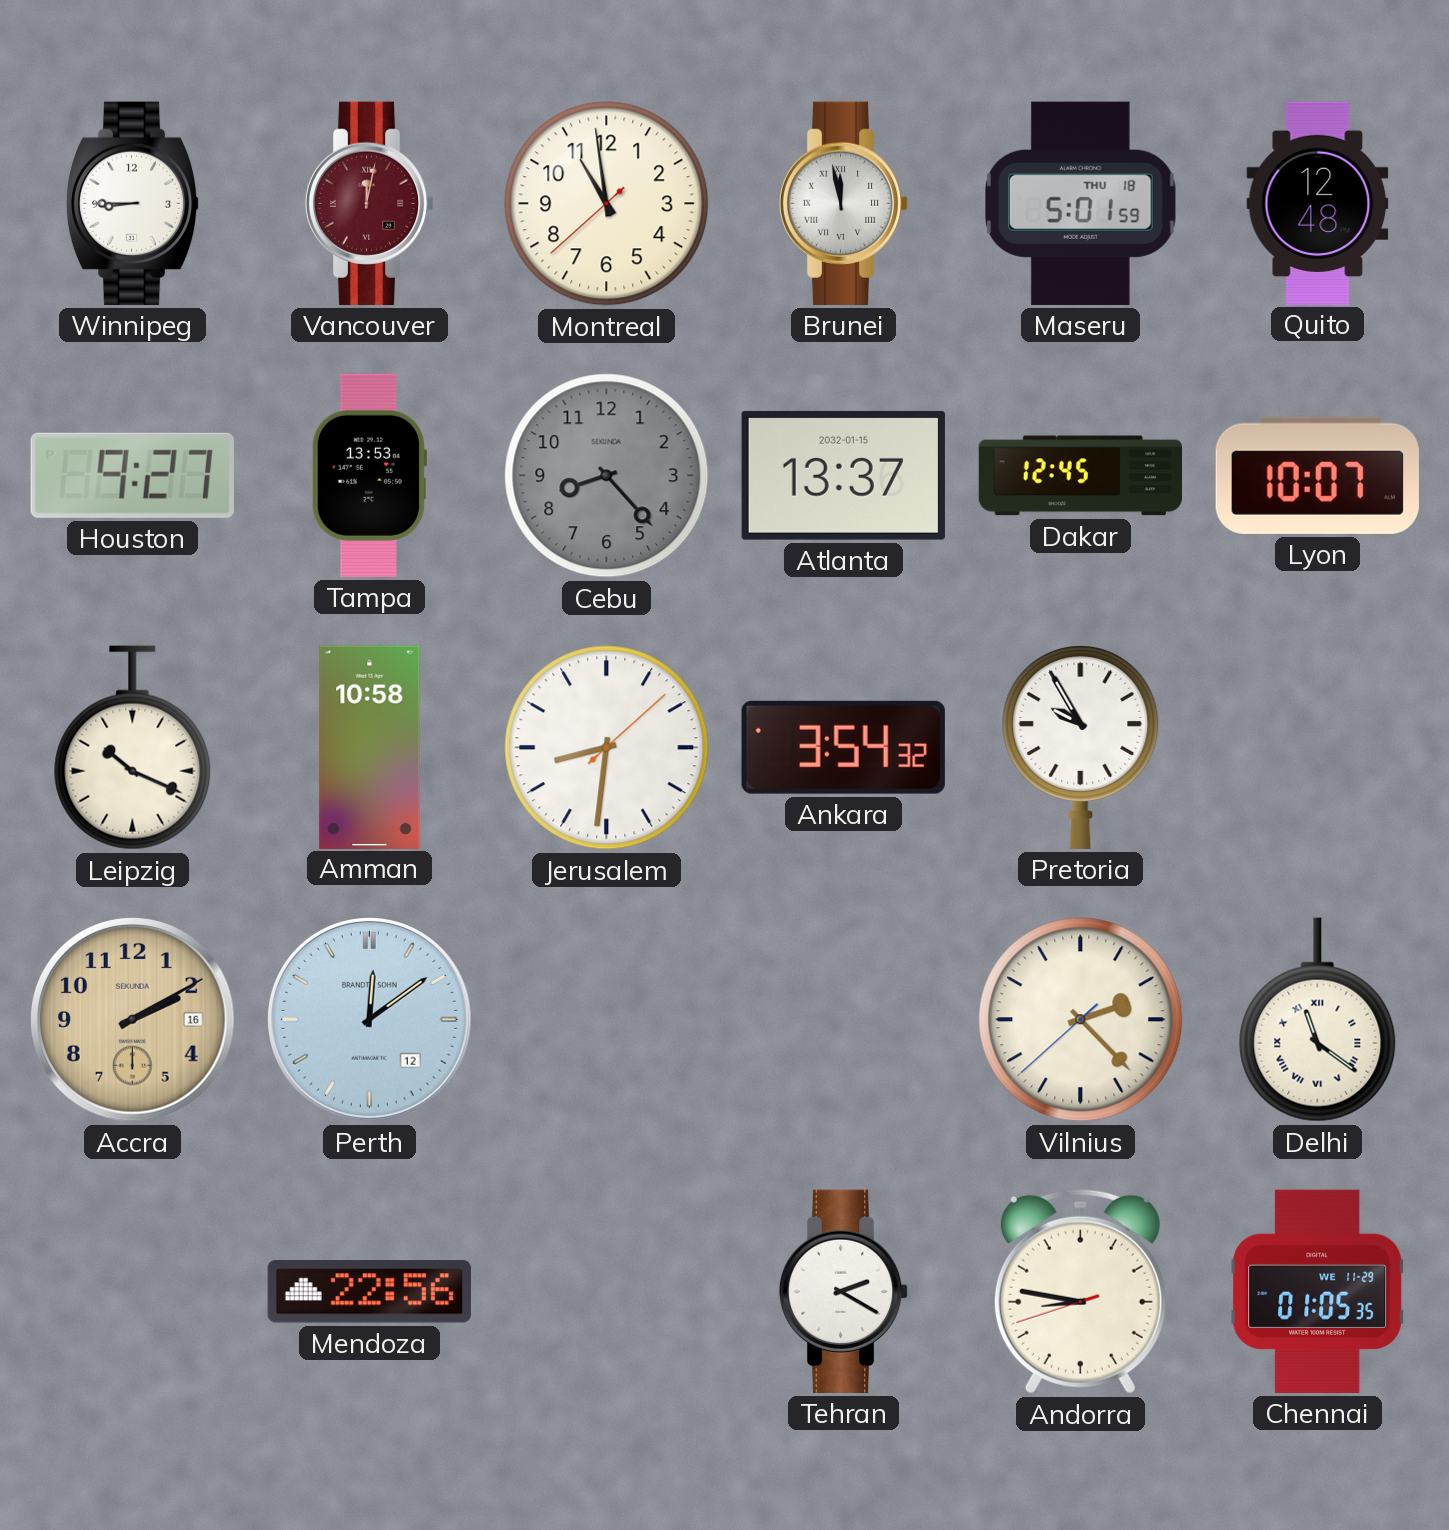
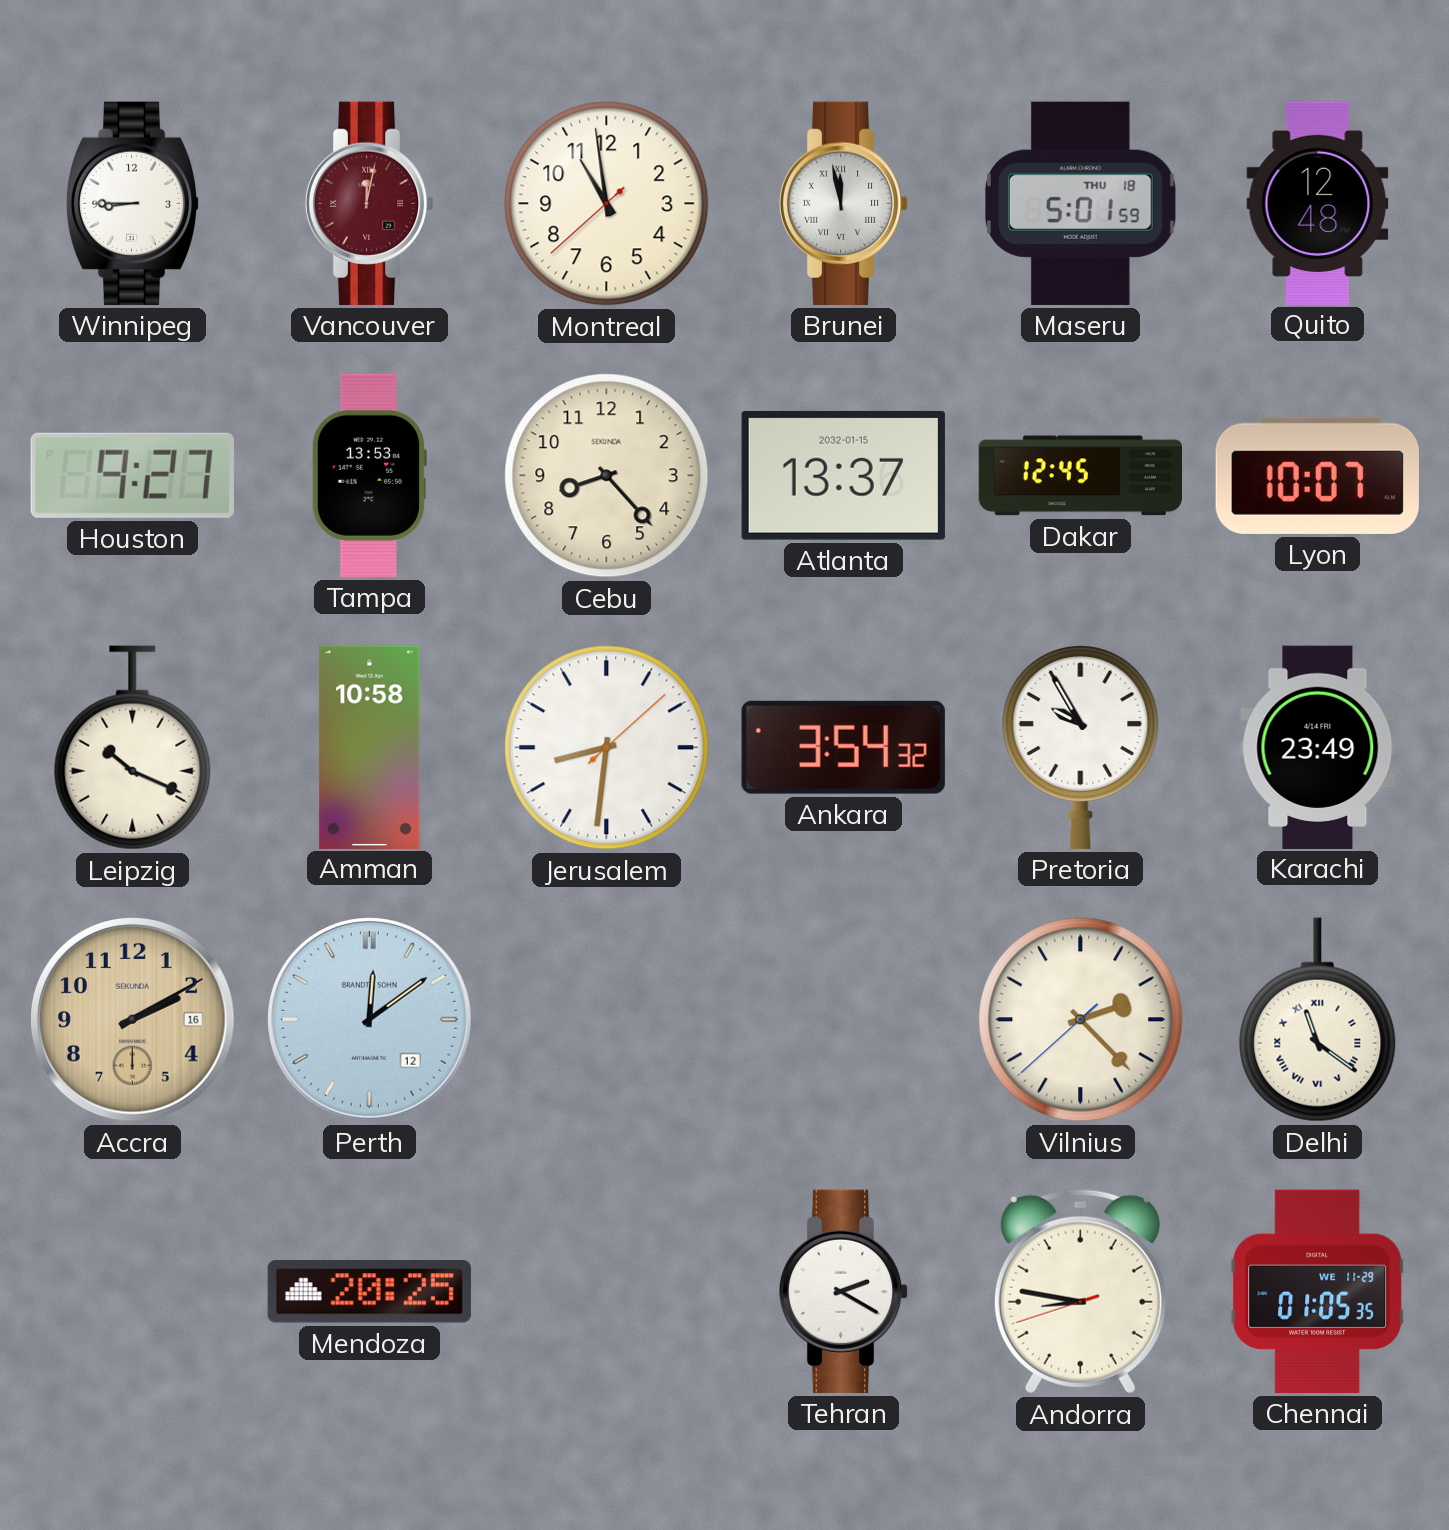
Cebu dial: grey -> cream (607, 476)
Karachi: none -> 23:49 (1318, 747)
Mendoza: 22:56 -> 20:25 (369, 1292)
